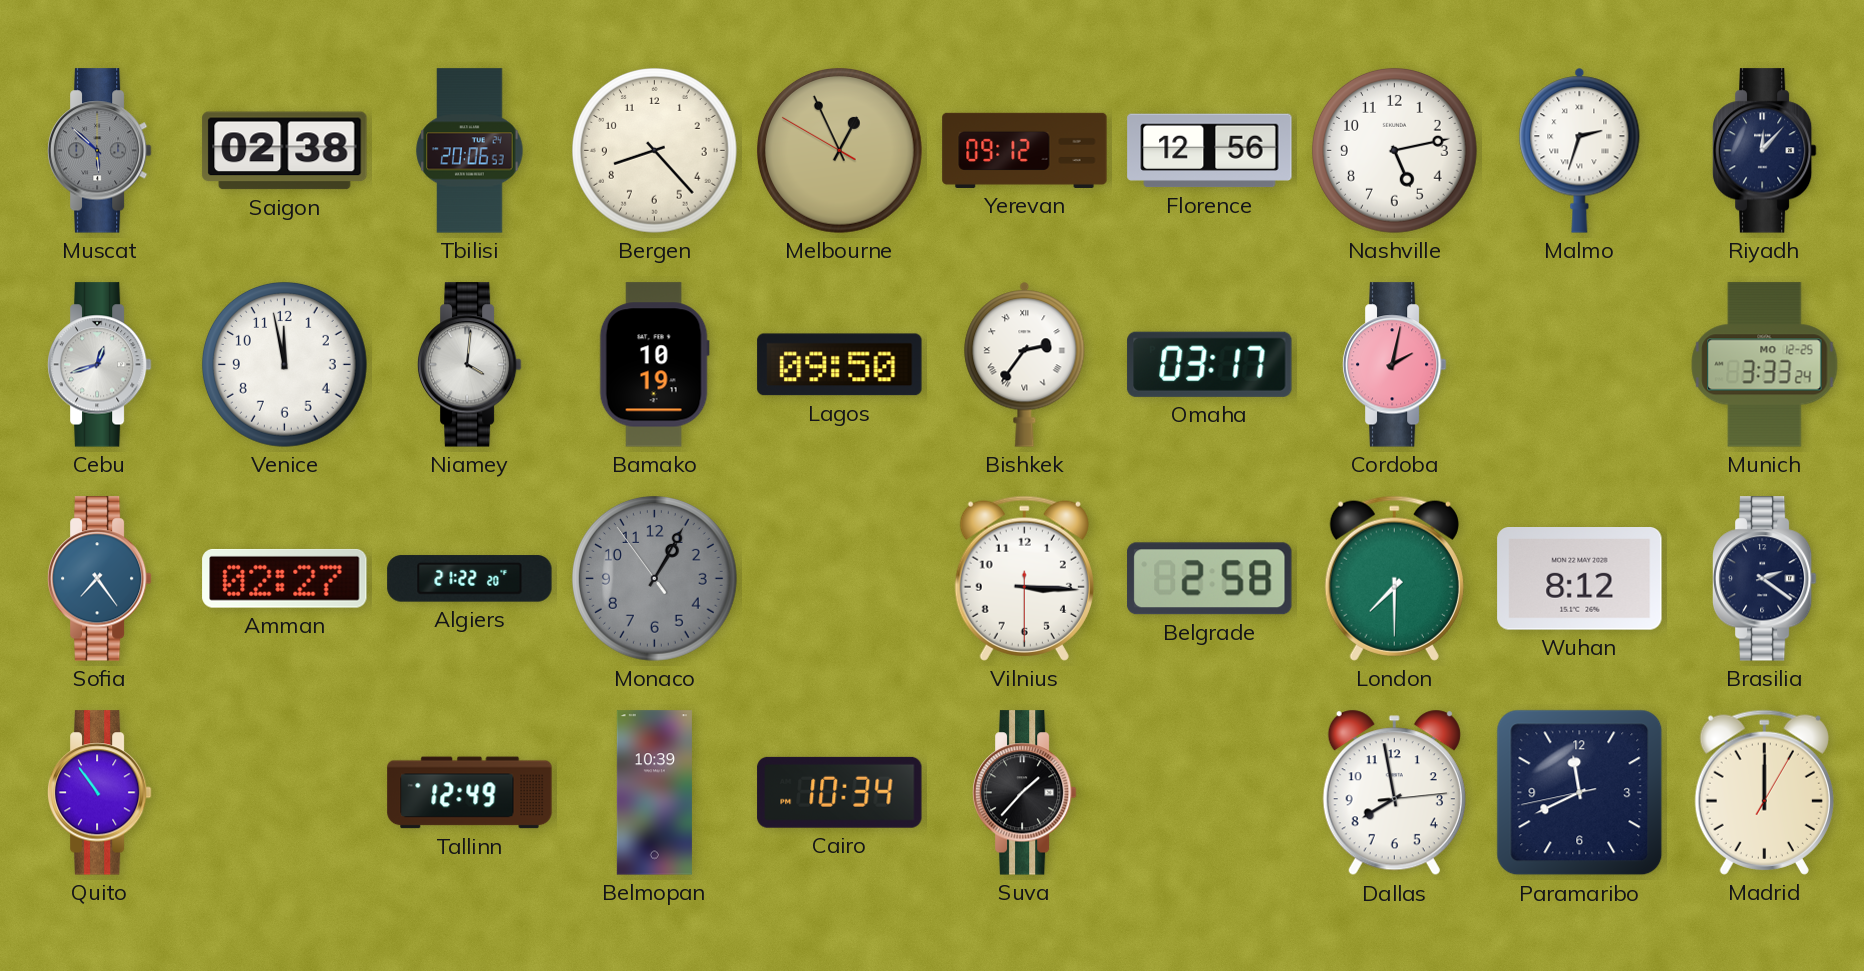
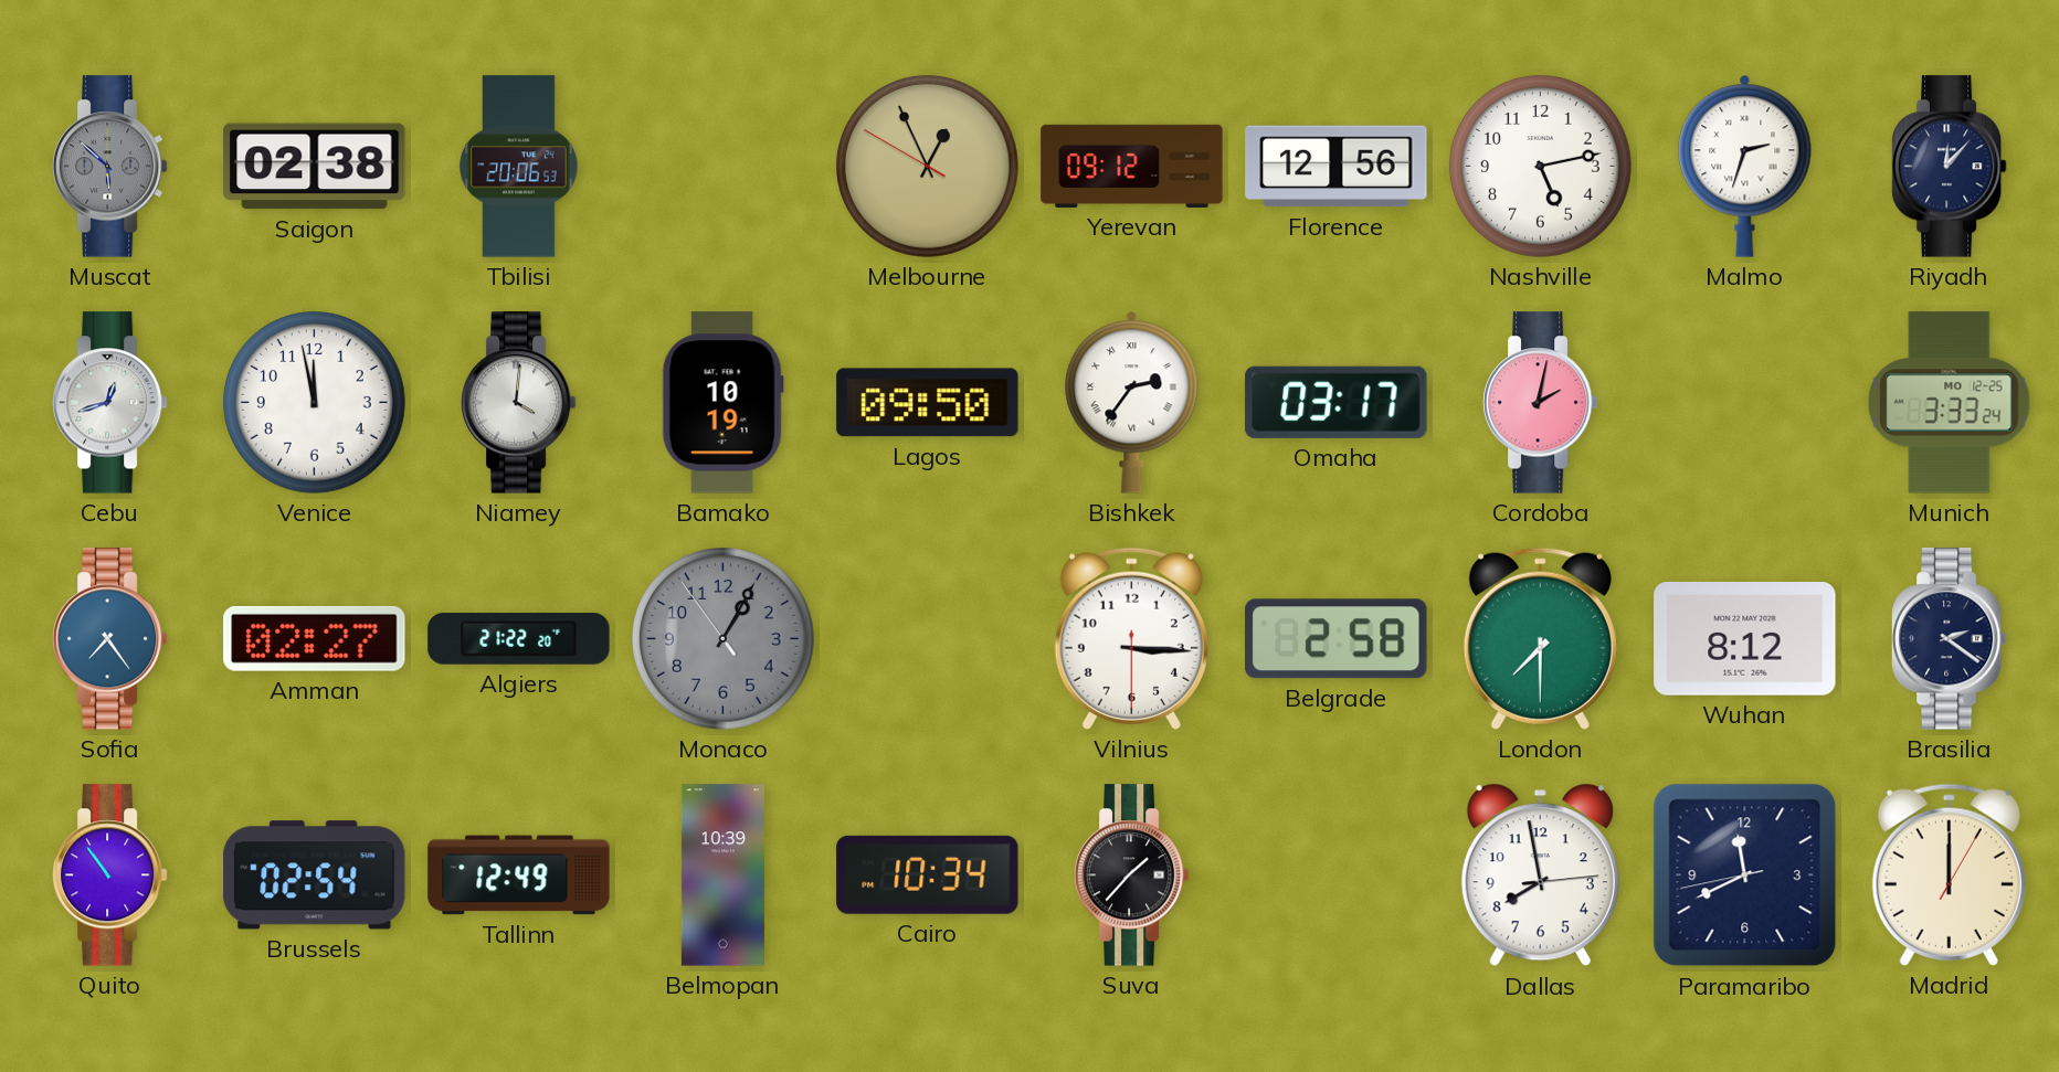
Bergen: 8:23 -> none (655, 151)
Brussels: none -> 02:54 (315, 875)
